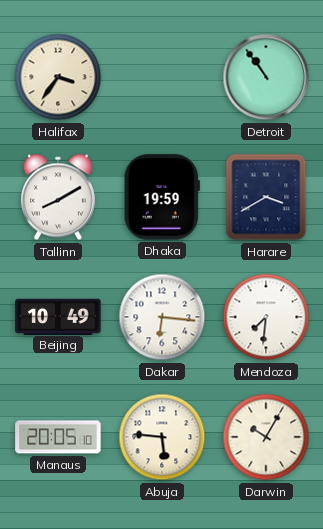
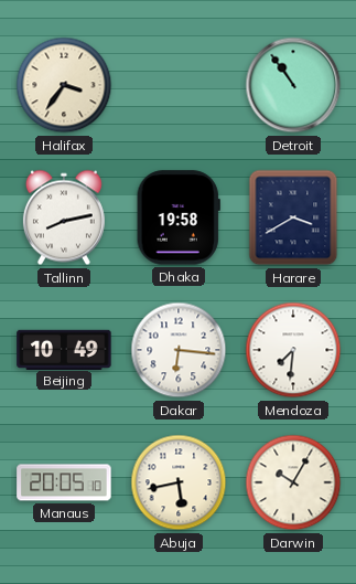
Tallinn: 8:10 -> 8:13 (64, 217)
Dhaka: 19:59 -> 19:58 (179, 217)
Abuja: 5:46 -> 5:43 (179, 482)
